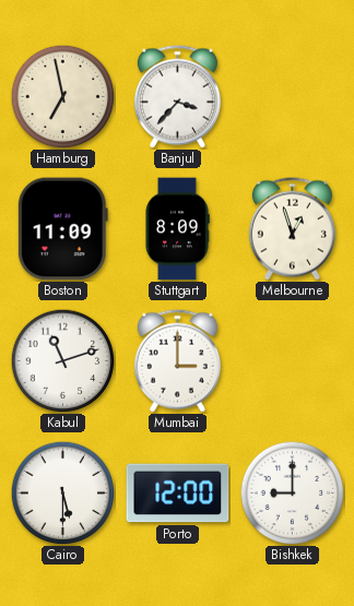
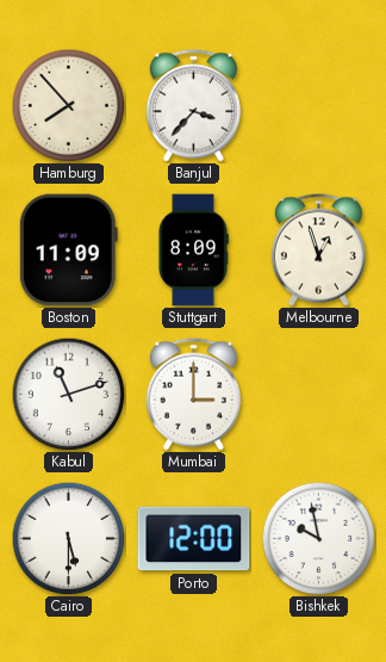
Hamburg: 6:58 -> 7:53 (68, 105)
Bishkek: 9:00 -> 9:58 (318, 538)
